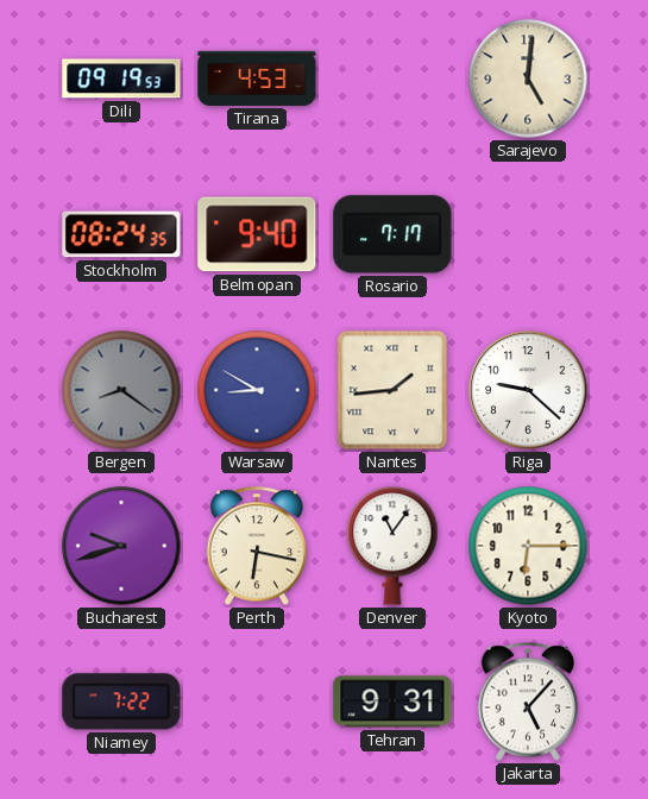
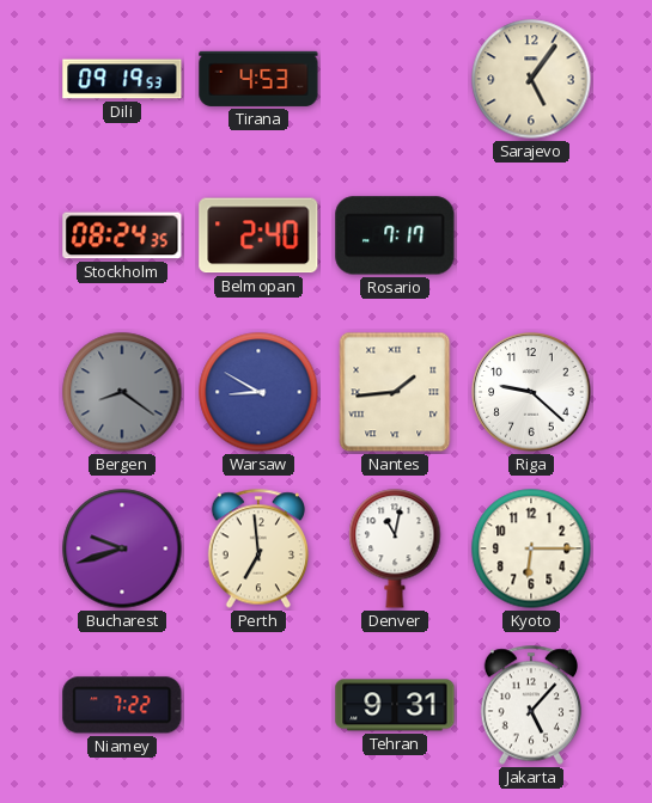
Sarajevo: 5:01 -> 5:06 (531, 79)
Belmopan: 9:40 -> 2:40 (258, 235)
Perth: 6:17 -> 6:59 (257, 548)
Denver: 11:06 -> 11:02 (395, 548)
